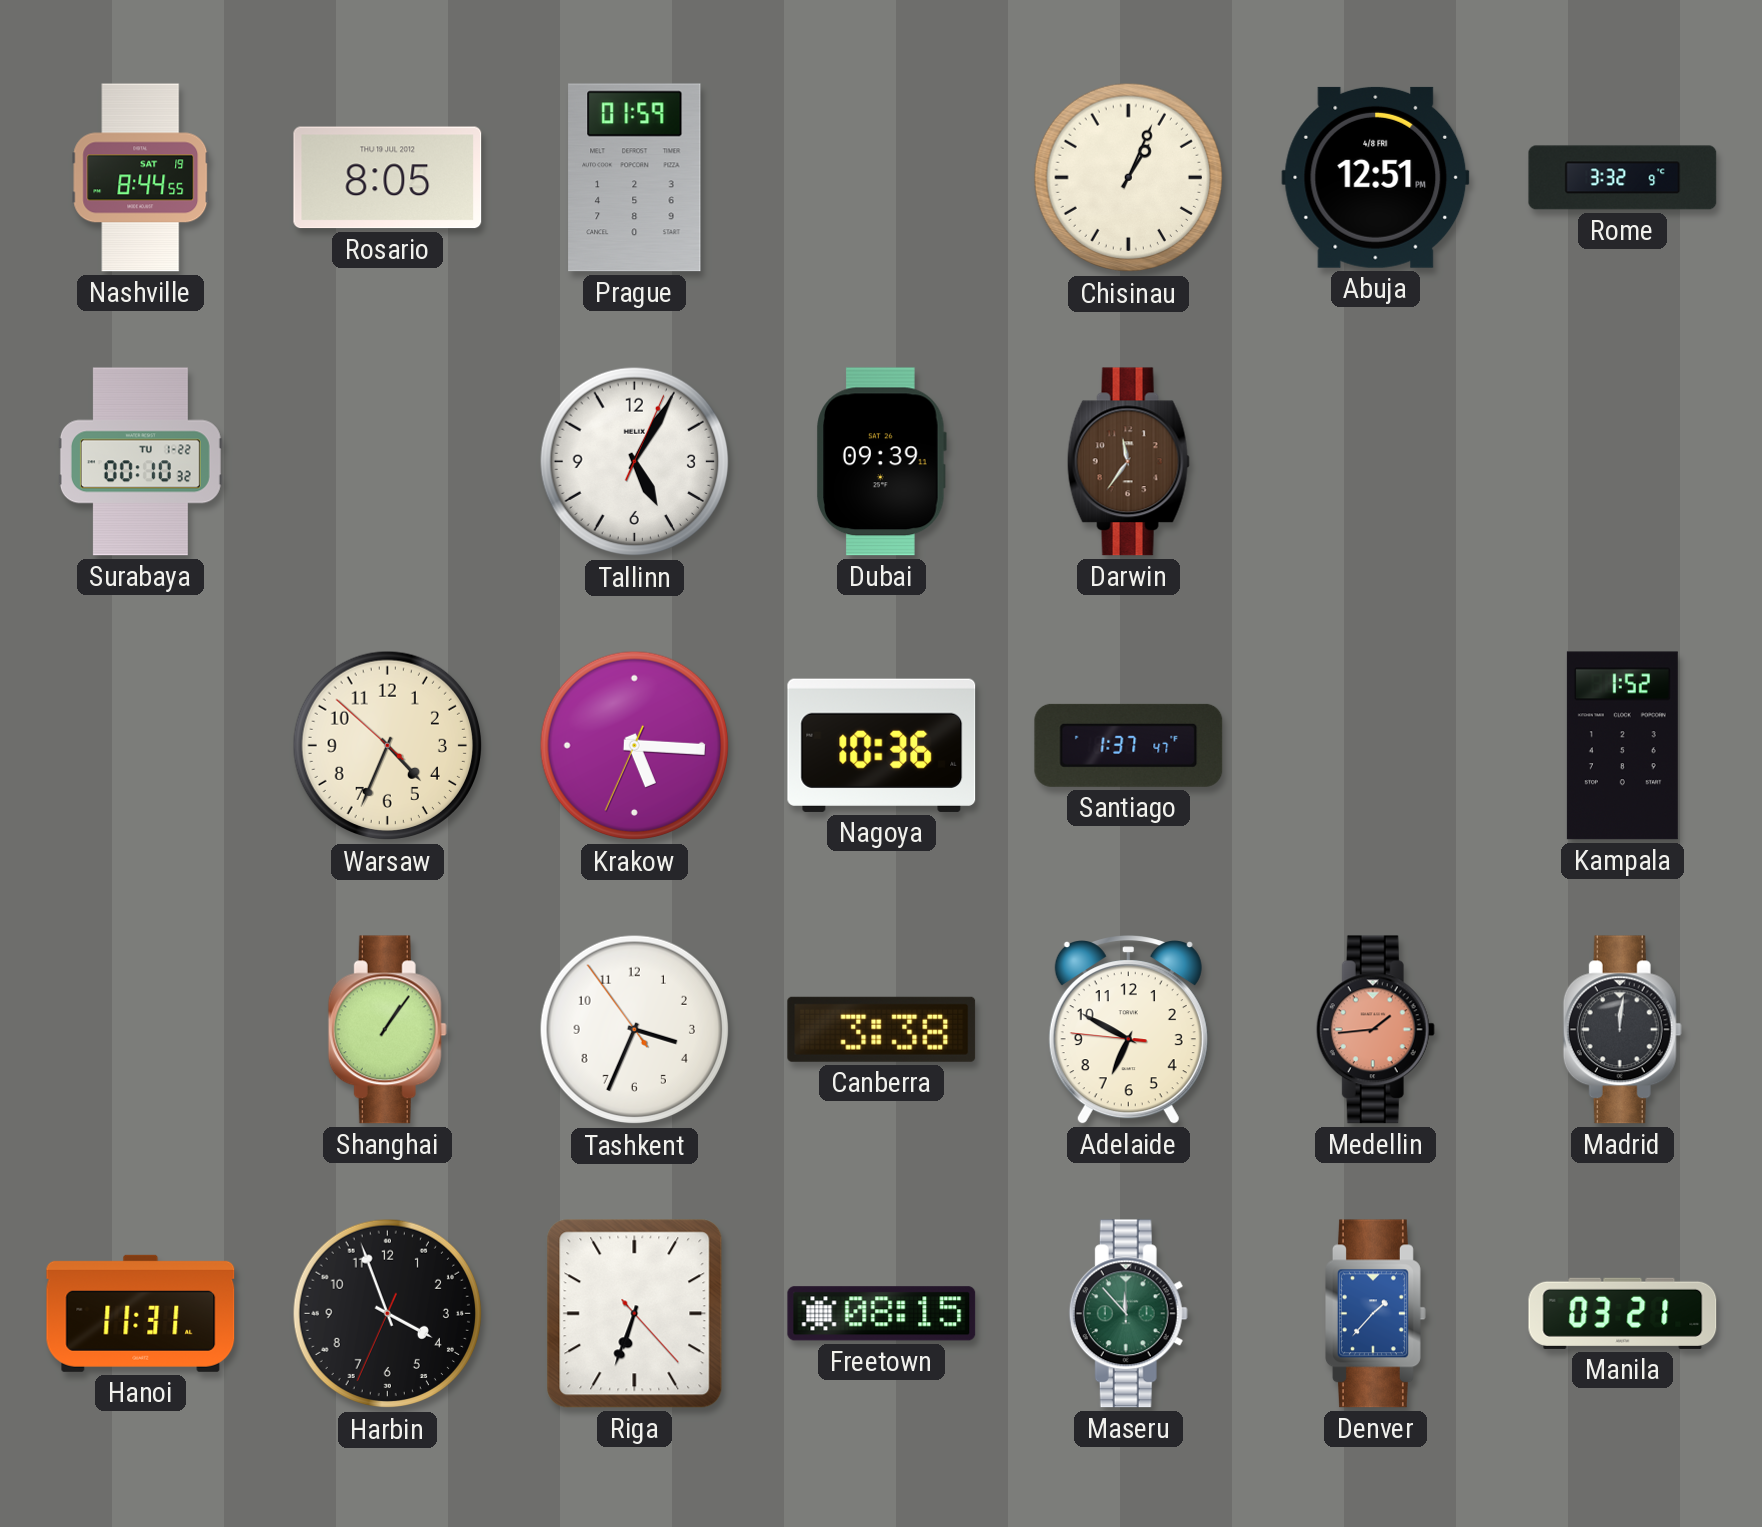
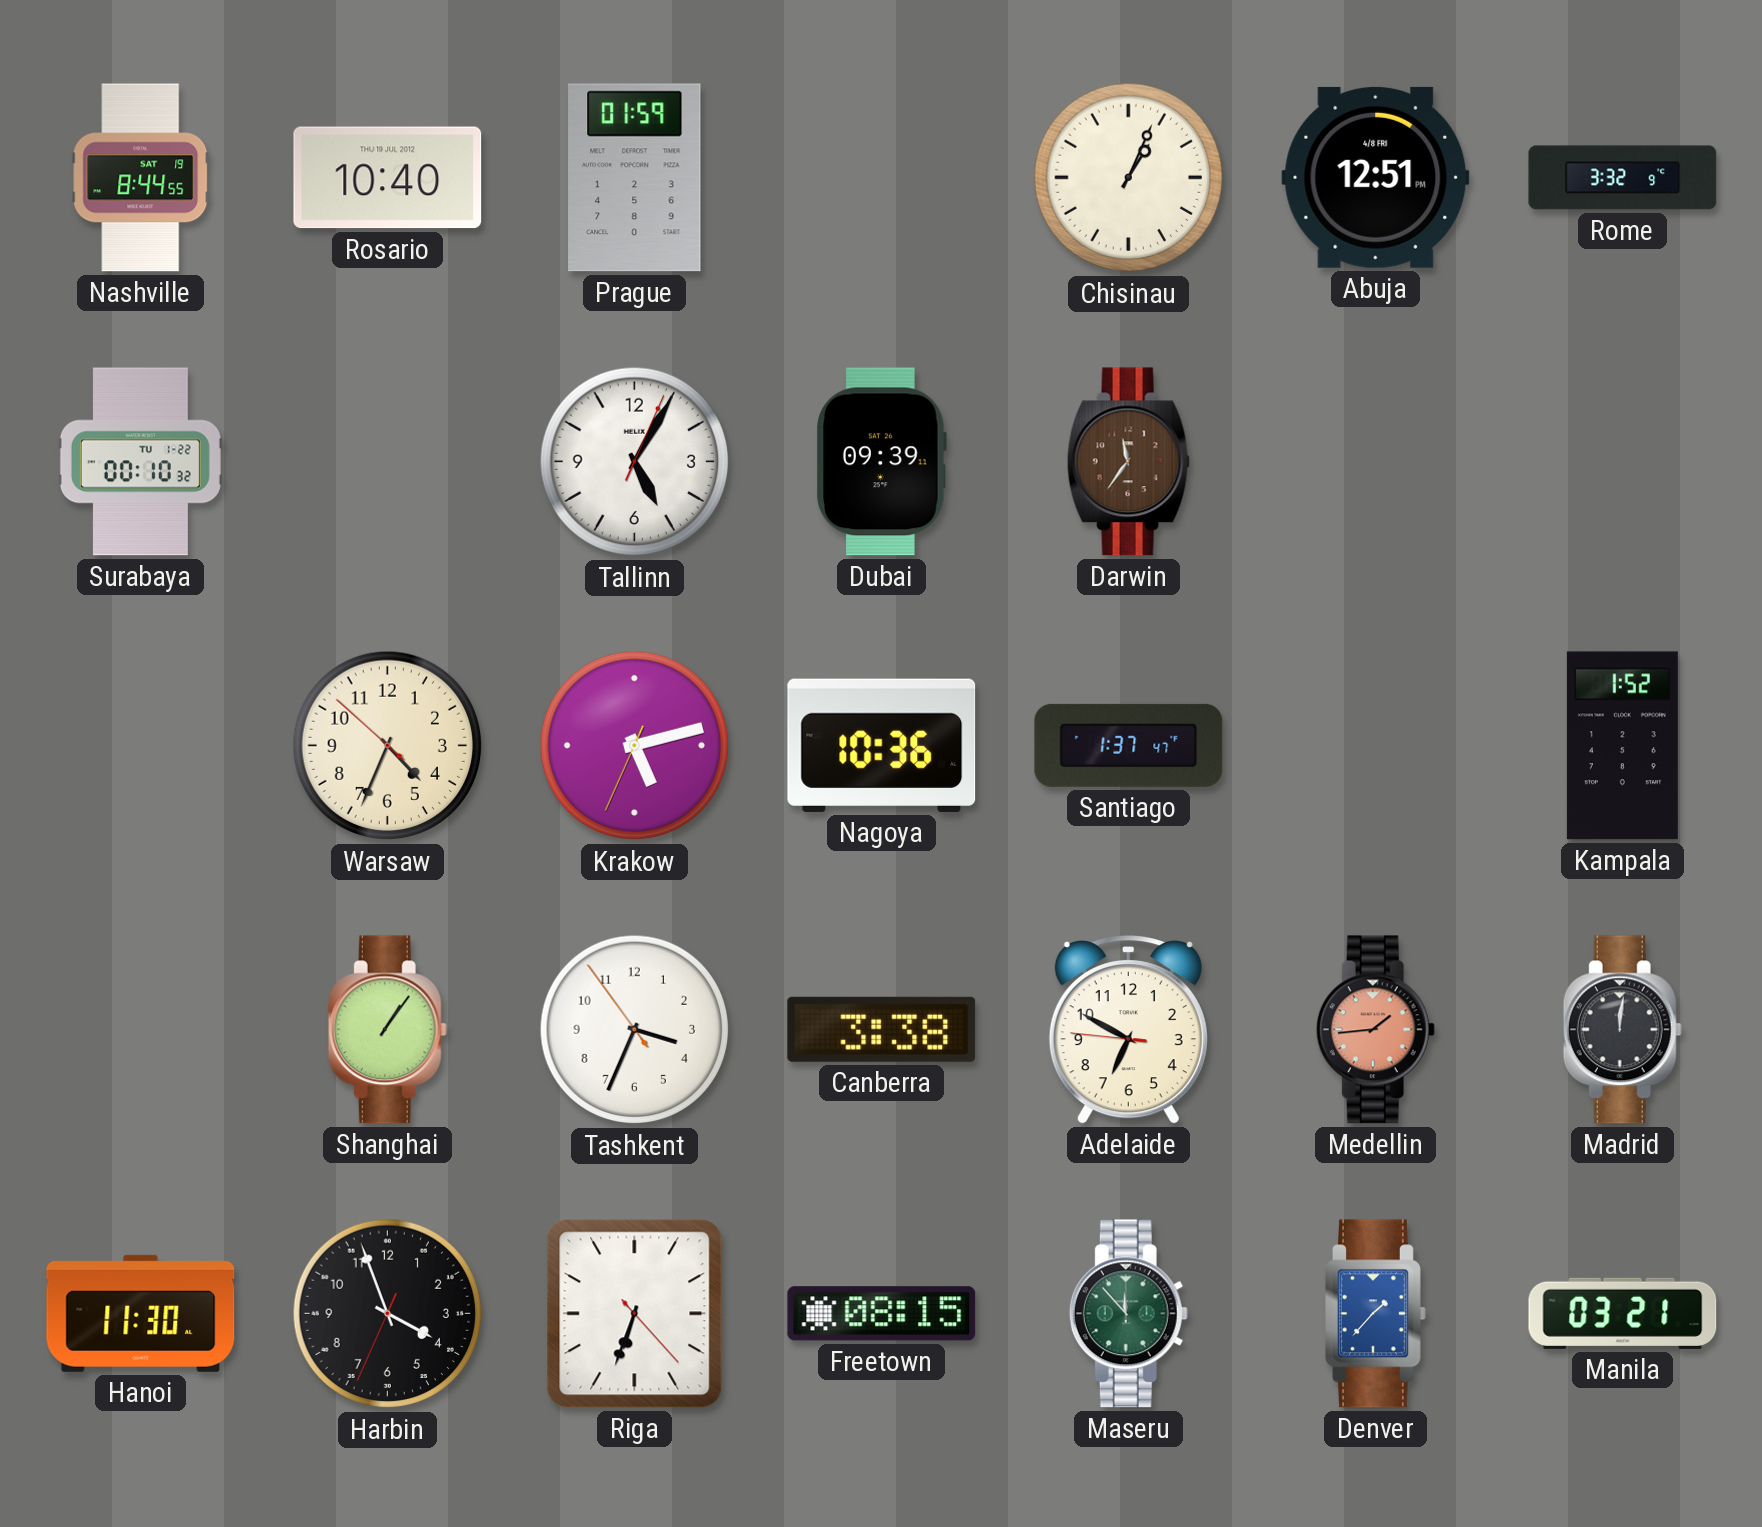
Rosario: 8:05 -> 10:40 (388, 178)
Krakow: 5:15 -> 5:12 (635, 746)
Hanoi: 11:31 -> 11:30 (141, 1313)
